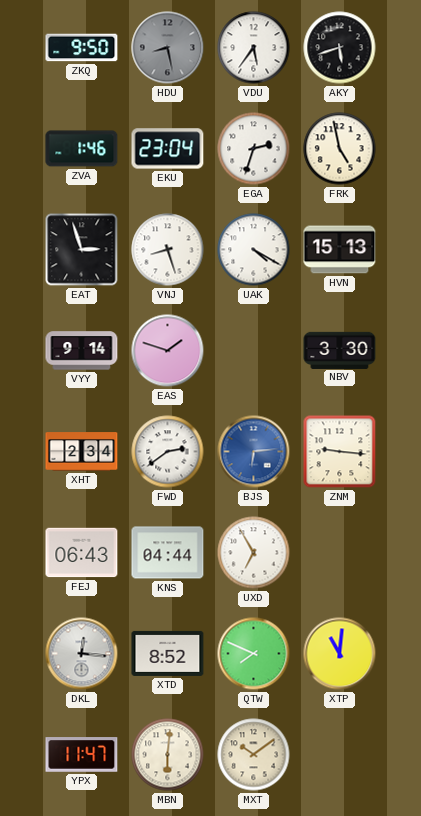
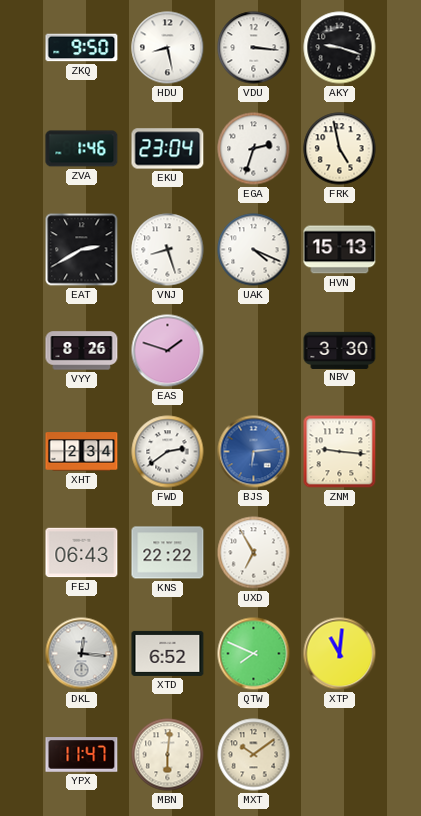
HDU dial: grey -> white (168, 48)
VDU: 5:36 -> 3:16 (254, 48)
AKY: 5:42 -> 9:18 (340, 48)
EAT: 2:57 -> 2:40 (82, 250)
UAK: 4:20 -> 4:19 (254, 250)
VYY: 9:14 -> 8:26 (82, 351)
KNS: 04:44 -> 22:22 (168, 553)
XTD: 8:52 -> 6:52 (168, 653)
